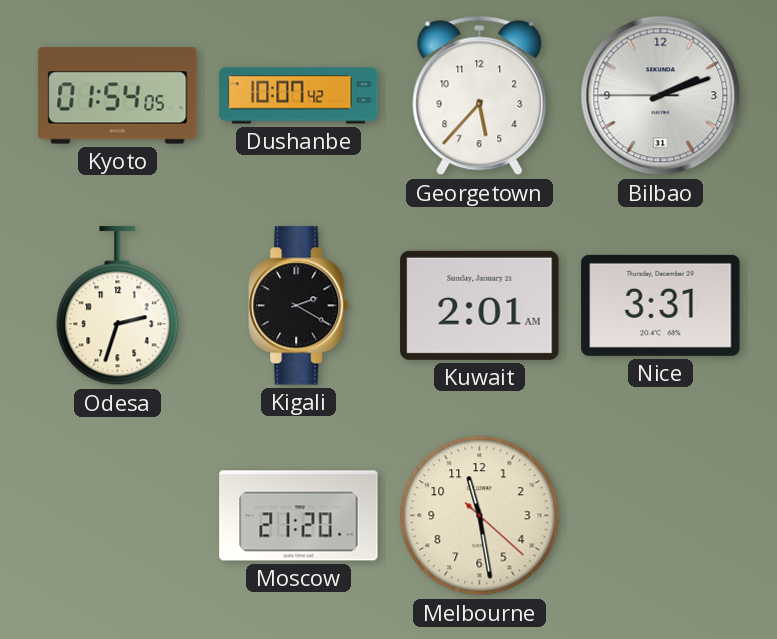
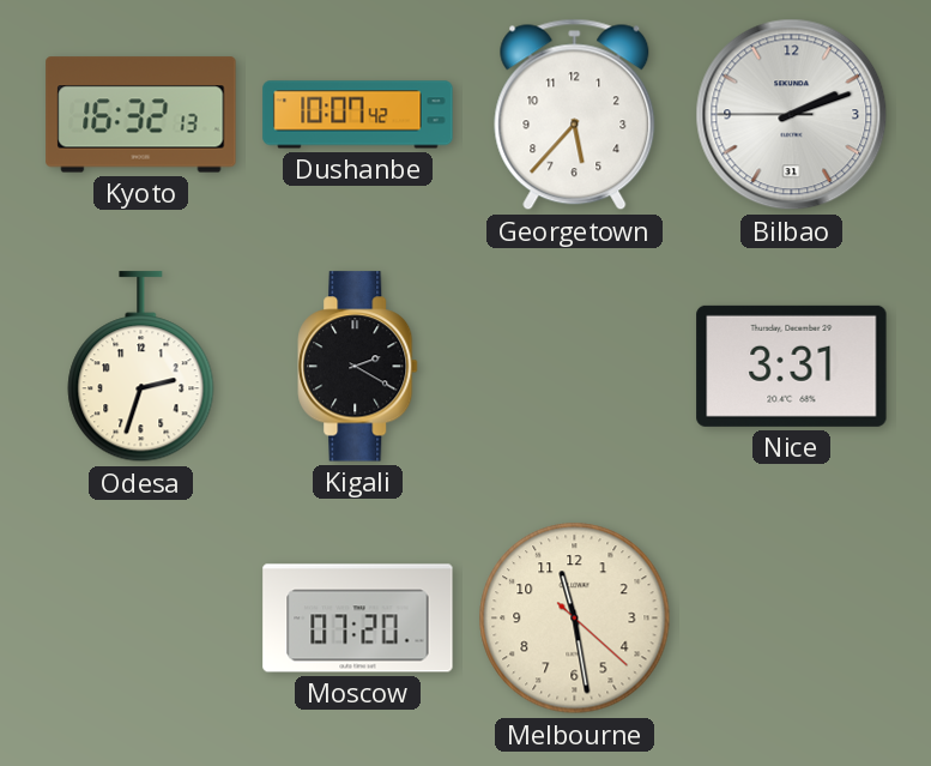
Kyoto: 01:54 -> 16:32 (141, 115)
Kuwait: 2:01 -> none (480, 305)
Moscow: 21:20 -> 07:20 (358, 619)
